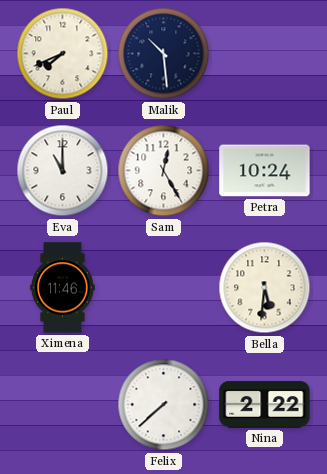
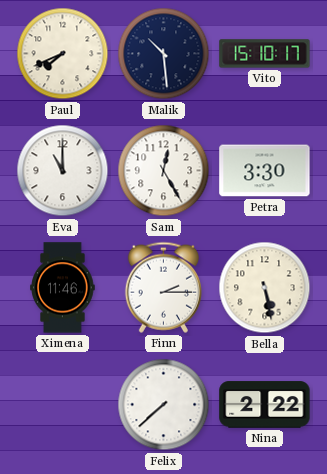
Vito: none -> 15:10 (265, 54)
Petra: 10:24 -> 3:30 (265, 171)
Finn: none -> 2:15 (163, 287)
Bella: 5:31 -> 5:28 (265, 288)
